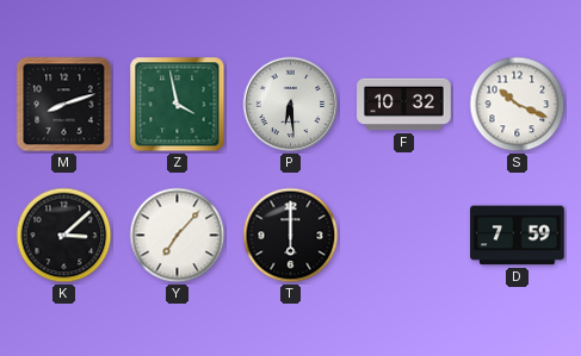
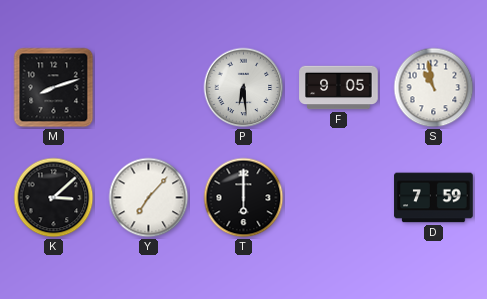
Z: 3:58 -> none (178, 105)
F: 10:32 -> 9:05 (339, 88)
S: 10:19 -> 10:58 (434, 88)
